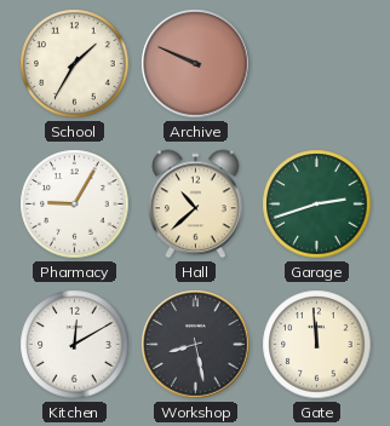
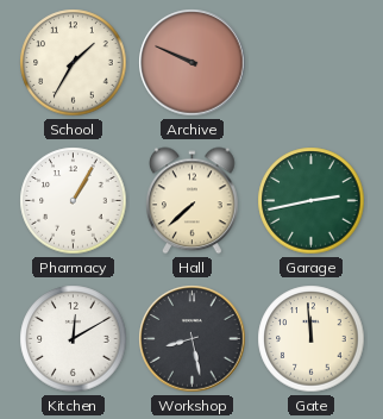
Pharmacy: 9:05 -> 1:05 (74, 201)
Hall: 10:38 -> 7:38 (193, 201)
Garage: 2:42 -> 2:43 (312, 201)
